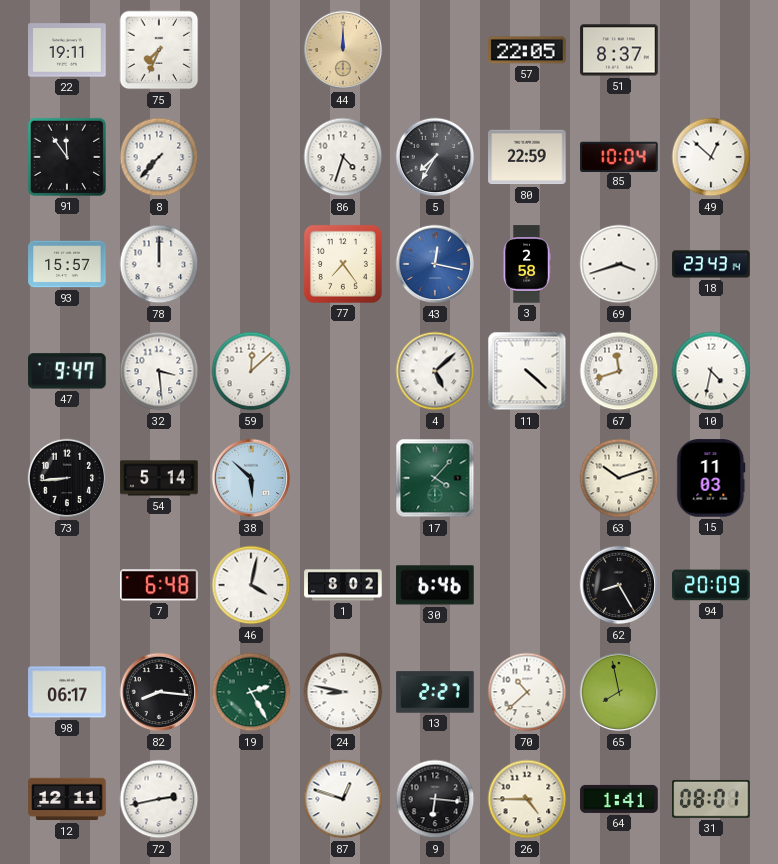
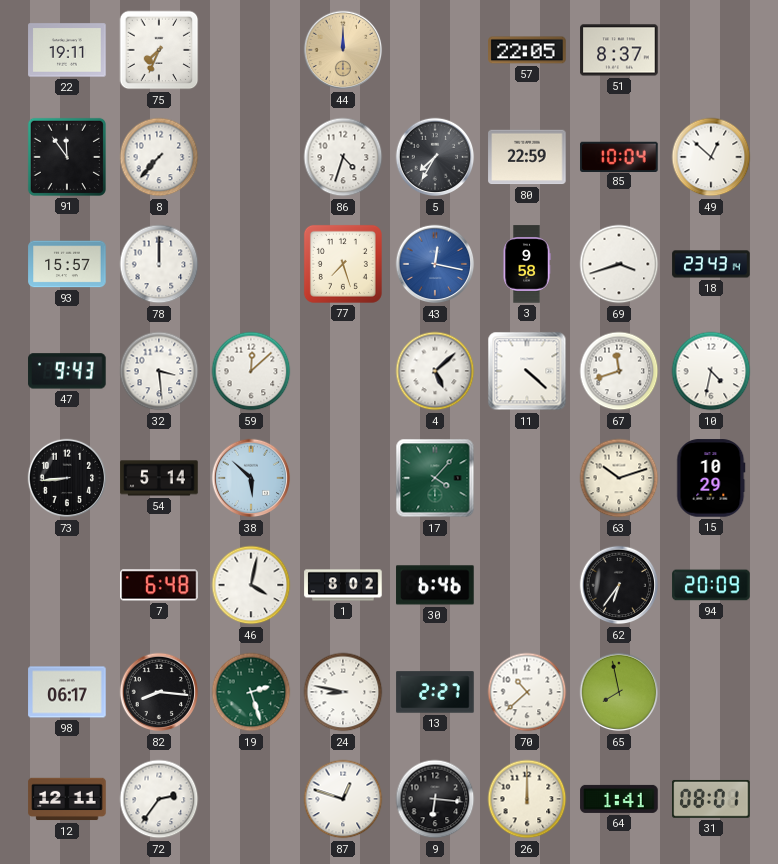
77: 7:24 -> 7:27 (343, 264)
3: 2:58 -> 9:58 (527, 264)
47: 9:47 -> 9:43 (67, 371)
15: 11:03 -> 10:29 (711, 478)
62: 8:25 -> 6:36 (619, 585)
19: 2:25 -> 2:27 (251, 692)
72: 2:43 -> 2:36 (159, 799)
26: 4:45 -> 12:00 (527, 799)
